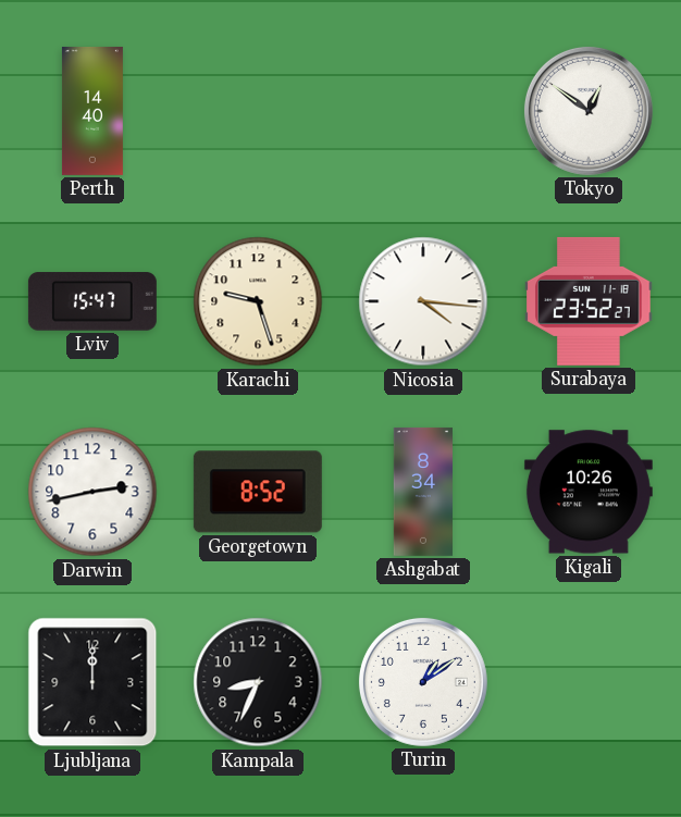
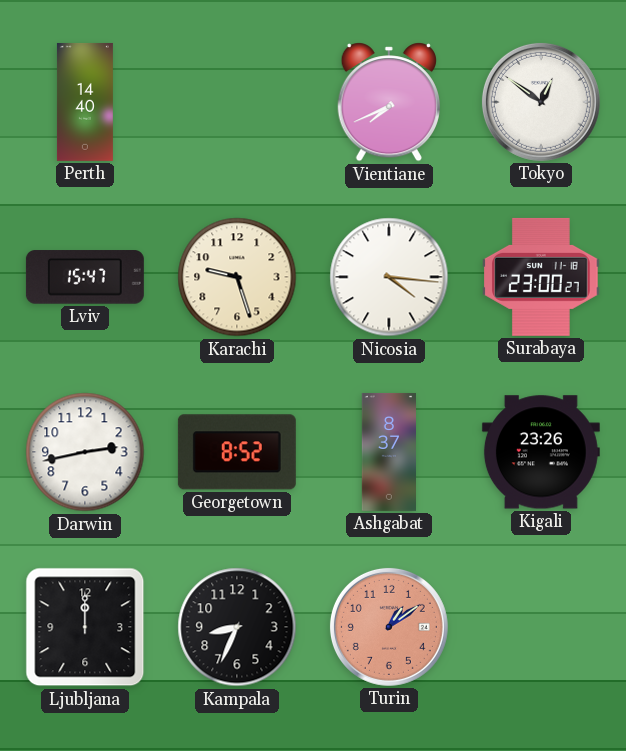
Vientiane: none -> 7:41 (389, 102)
Surabaya: 23:52 -> 23:00 (541, 277)
Ashgabat: 8:34 -> 8:37 (388, 452)
Kigali: 10:26 -> 23:26 (541, 452)
Turin dial: white -> salmon (389, 627)
